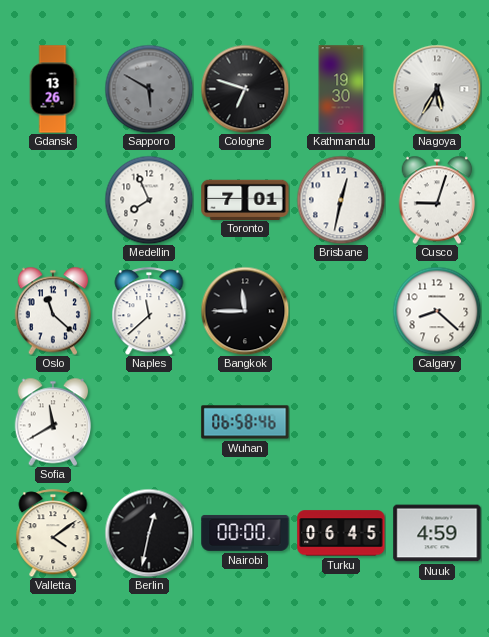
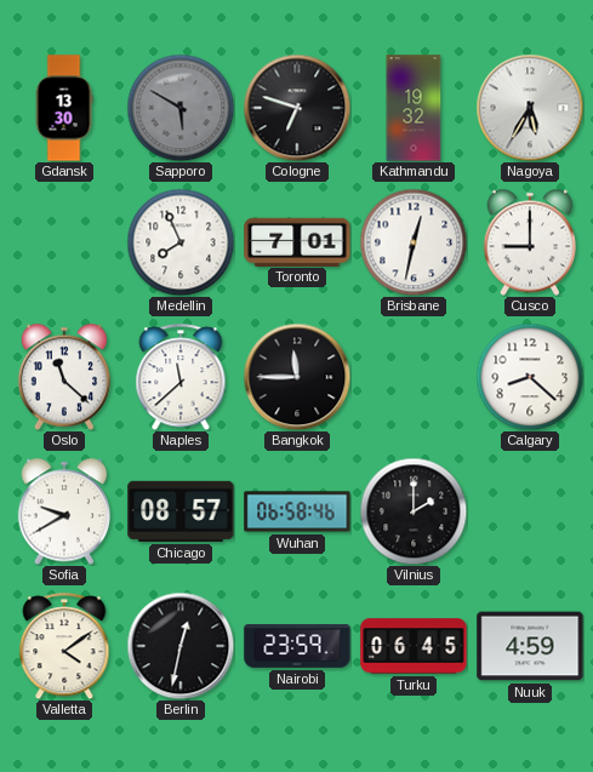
Gdansk: 13:26 -> 13:30 (64, 108)
Kathmandu: 19:30 -> 19:32 (414, 108)
Cusco: 9:03 -> 9:00 (530, 242)
Sofia: 11:40 -> 9:40 (64, 511)
Chicago: none -> 08:57 (181, 511)
Vilnius: none -> 2:00 (414, 511)
Nairobi: 00:00 -> 23:59 (297, 646)
